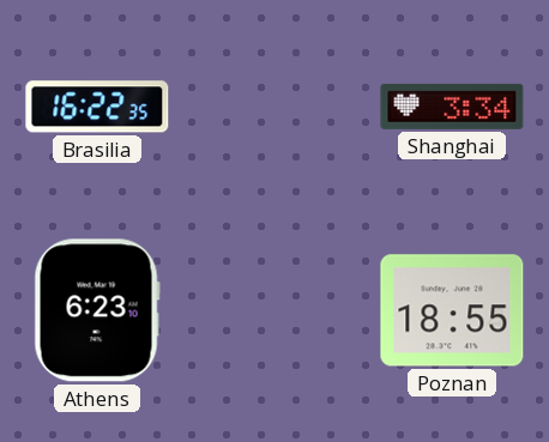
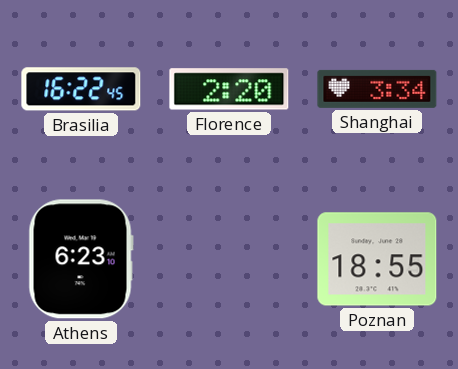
Brasilia: 16:22:35 -> 16:22:45 (81, 89)
Florence: none -> 2:20 (229, 89)
